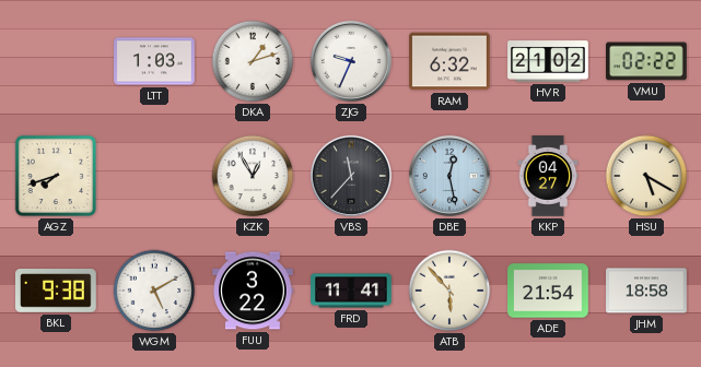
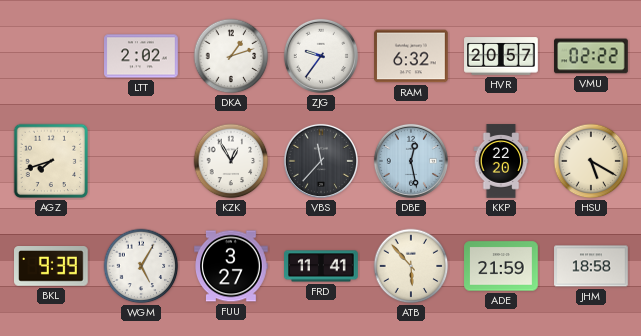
LTT: 1:03 -> 2:02 (141, 56)
ZJG: 9:34 -> 9:36 (321, 56)
HVR: 21:02 -> 20:57 (501, 56)
KKP: 04:27 -> 22:20 (501, 161)
BKL: 9:38 -> 9:39 (52, 267)
WGM: 5:10 -> 5:05 (141, 266)
FUU: 3:22 -> 3:27 (231, 266)
ADE: 21:54 -> 21:59 (501, 266)
